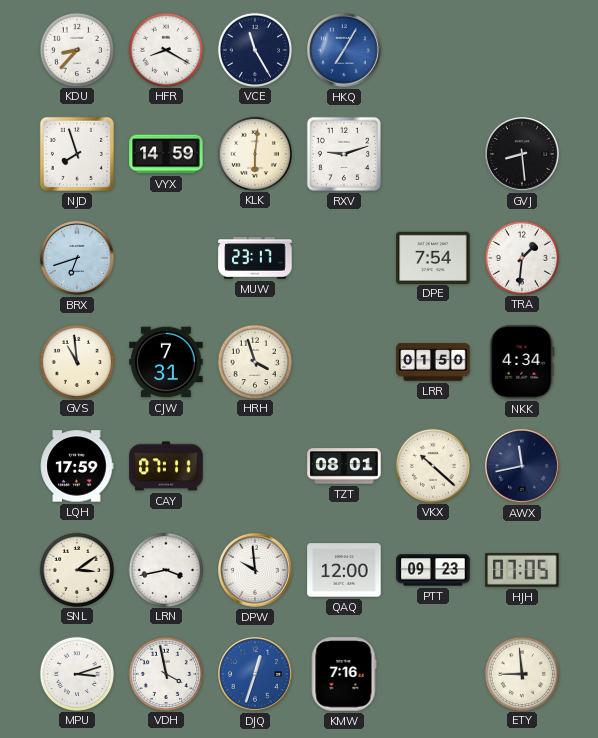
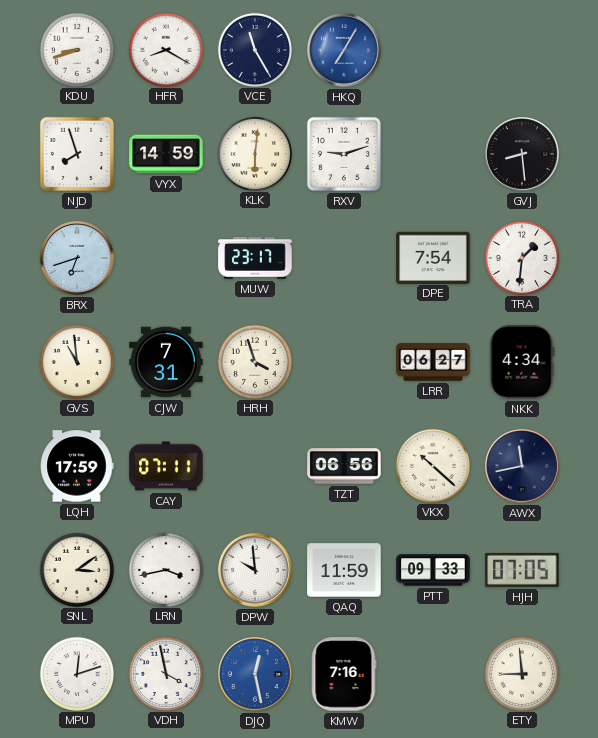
KDU: 8:37 -> 8:42 (76, 49)
LRR: 01:50 -> 06:27 (433, 362)
TZT: 08:01 -> 06:56 (344, 466)
QAQ: 12:00 -> 11:59 (344, 570)
PTT: 09:23 -> 09:33 (433, 570)
MPU: 3:12 -> 12:12 (76, 673)
DJQ: 12:33 -> 12:28 (256, 675)
